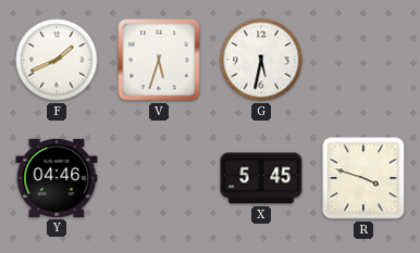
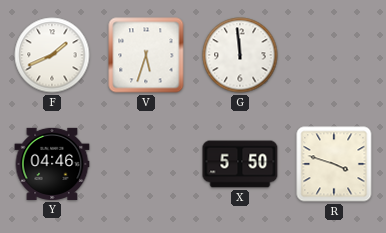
G: 5:32 -> 11:59 (240, 55)
X: 5:45 -> 5:50 (240, 164)
